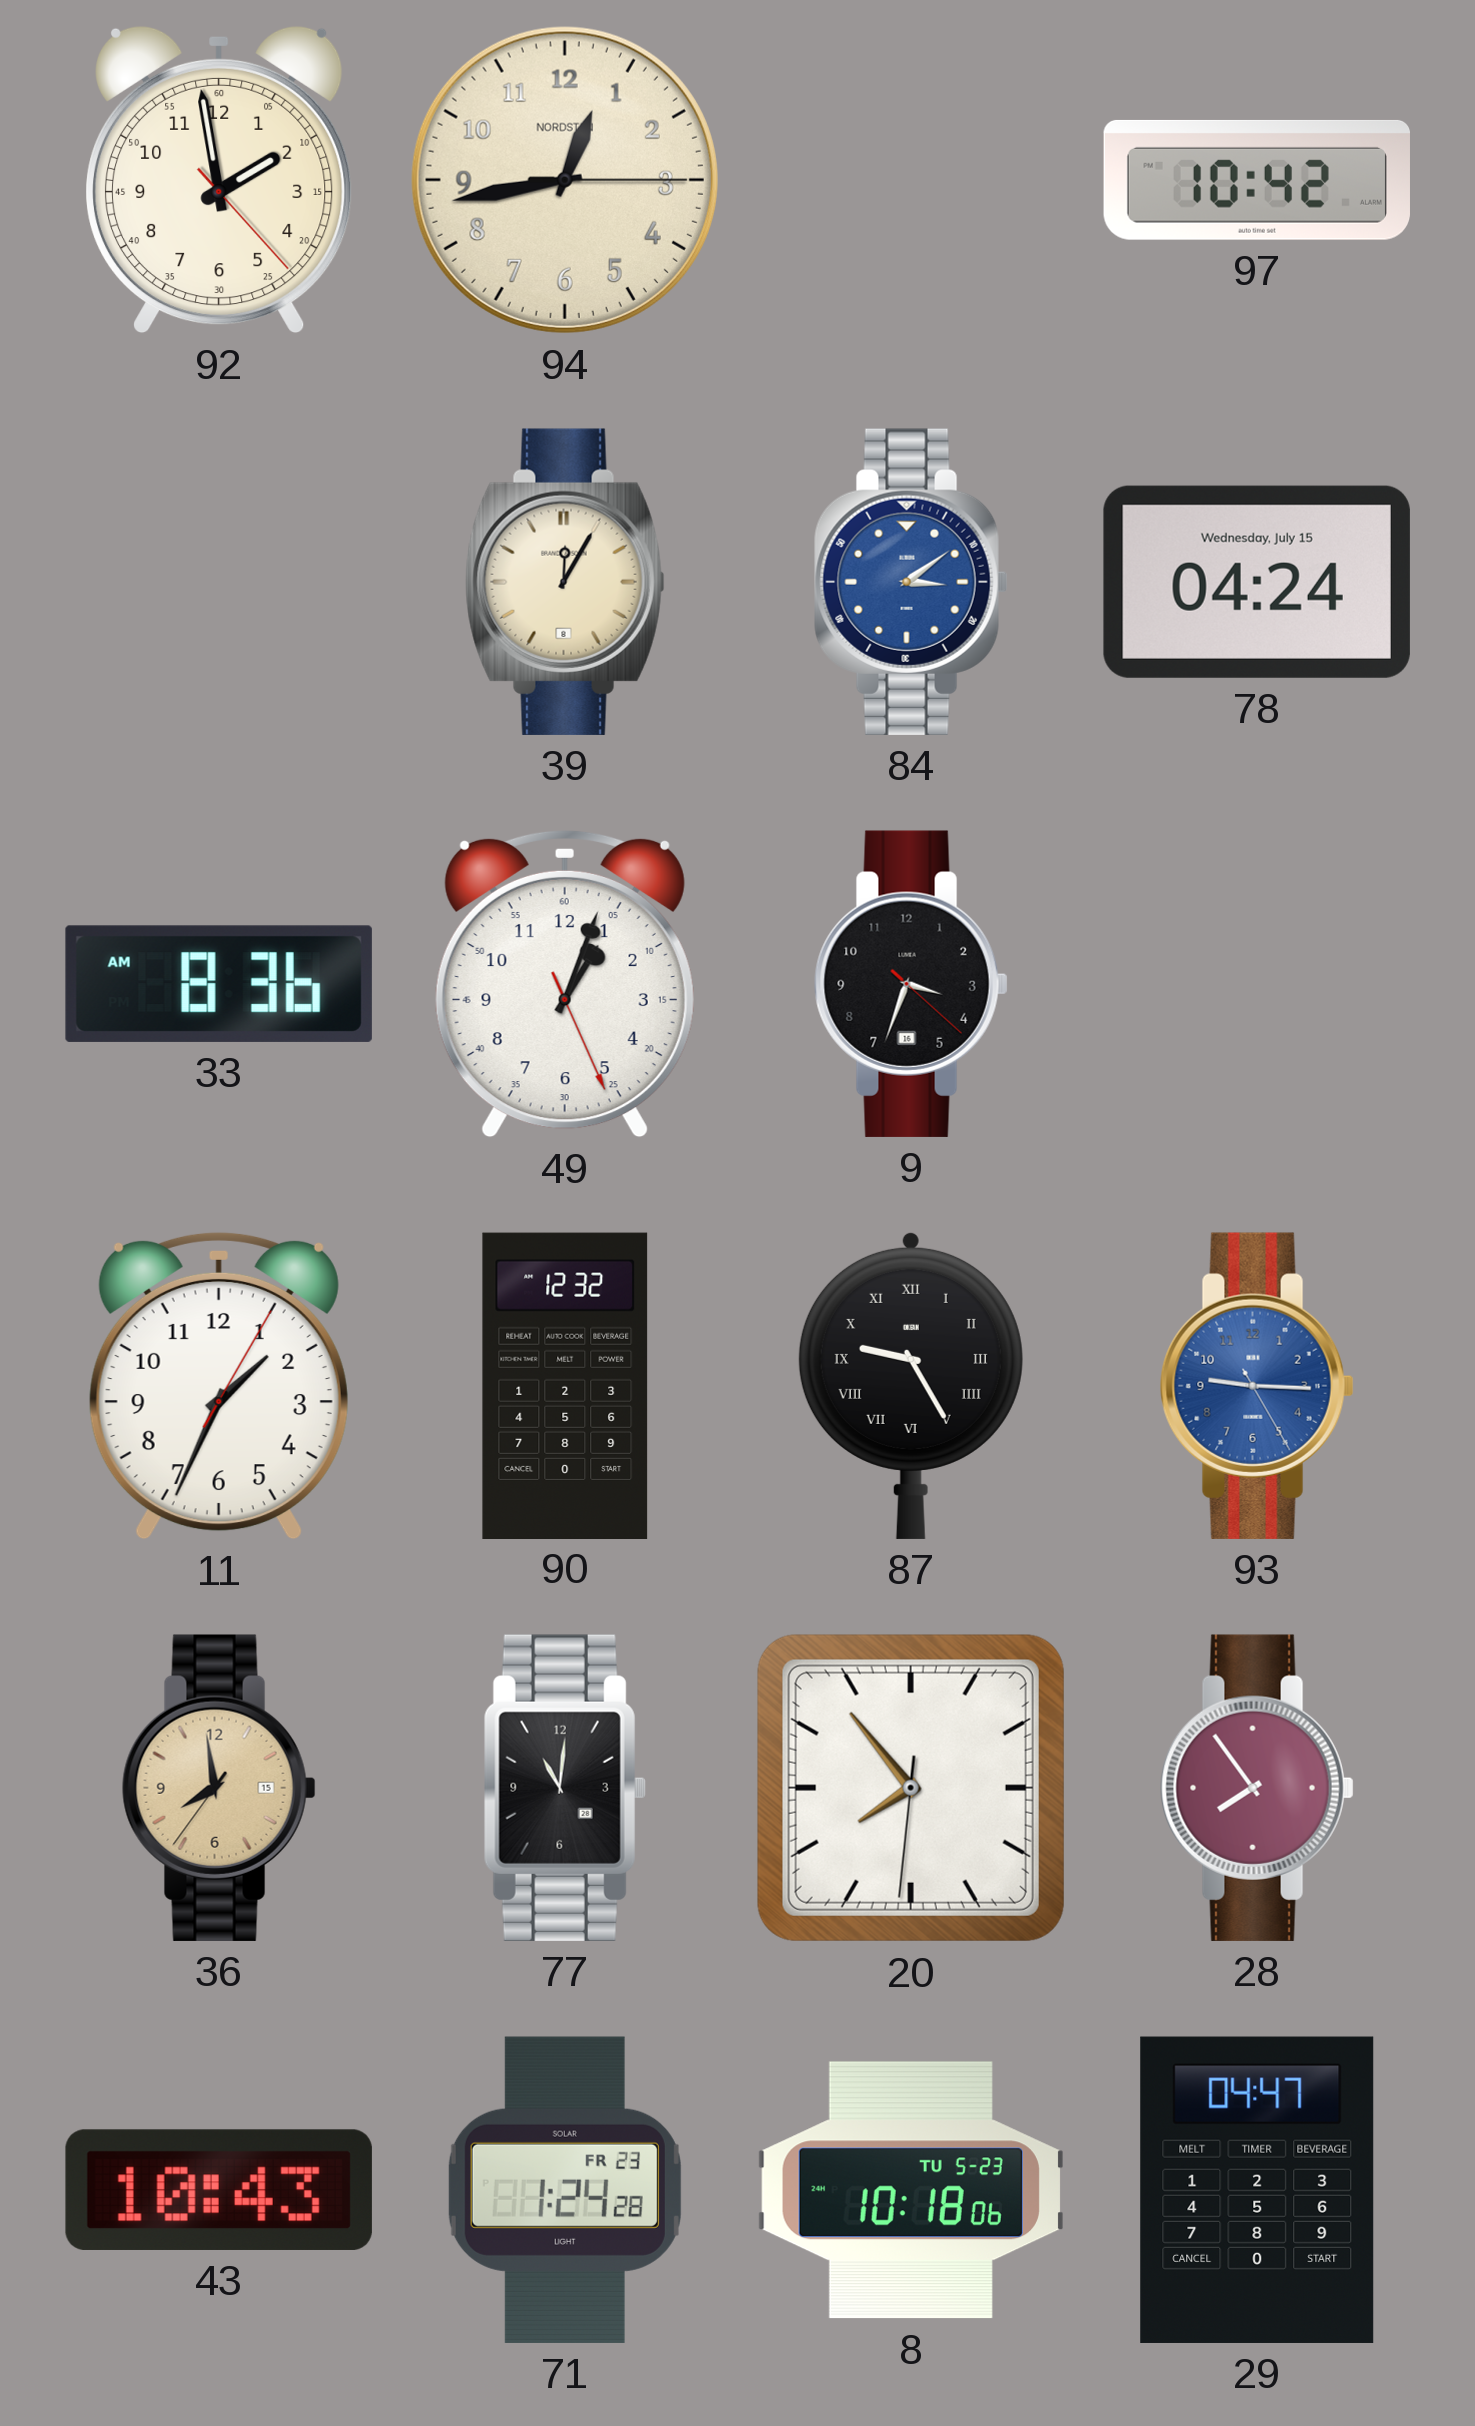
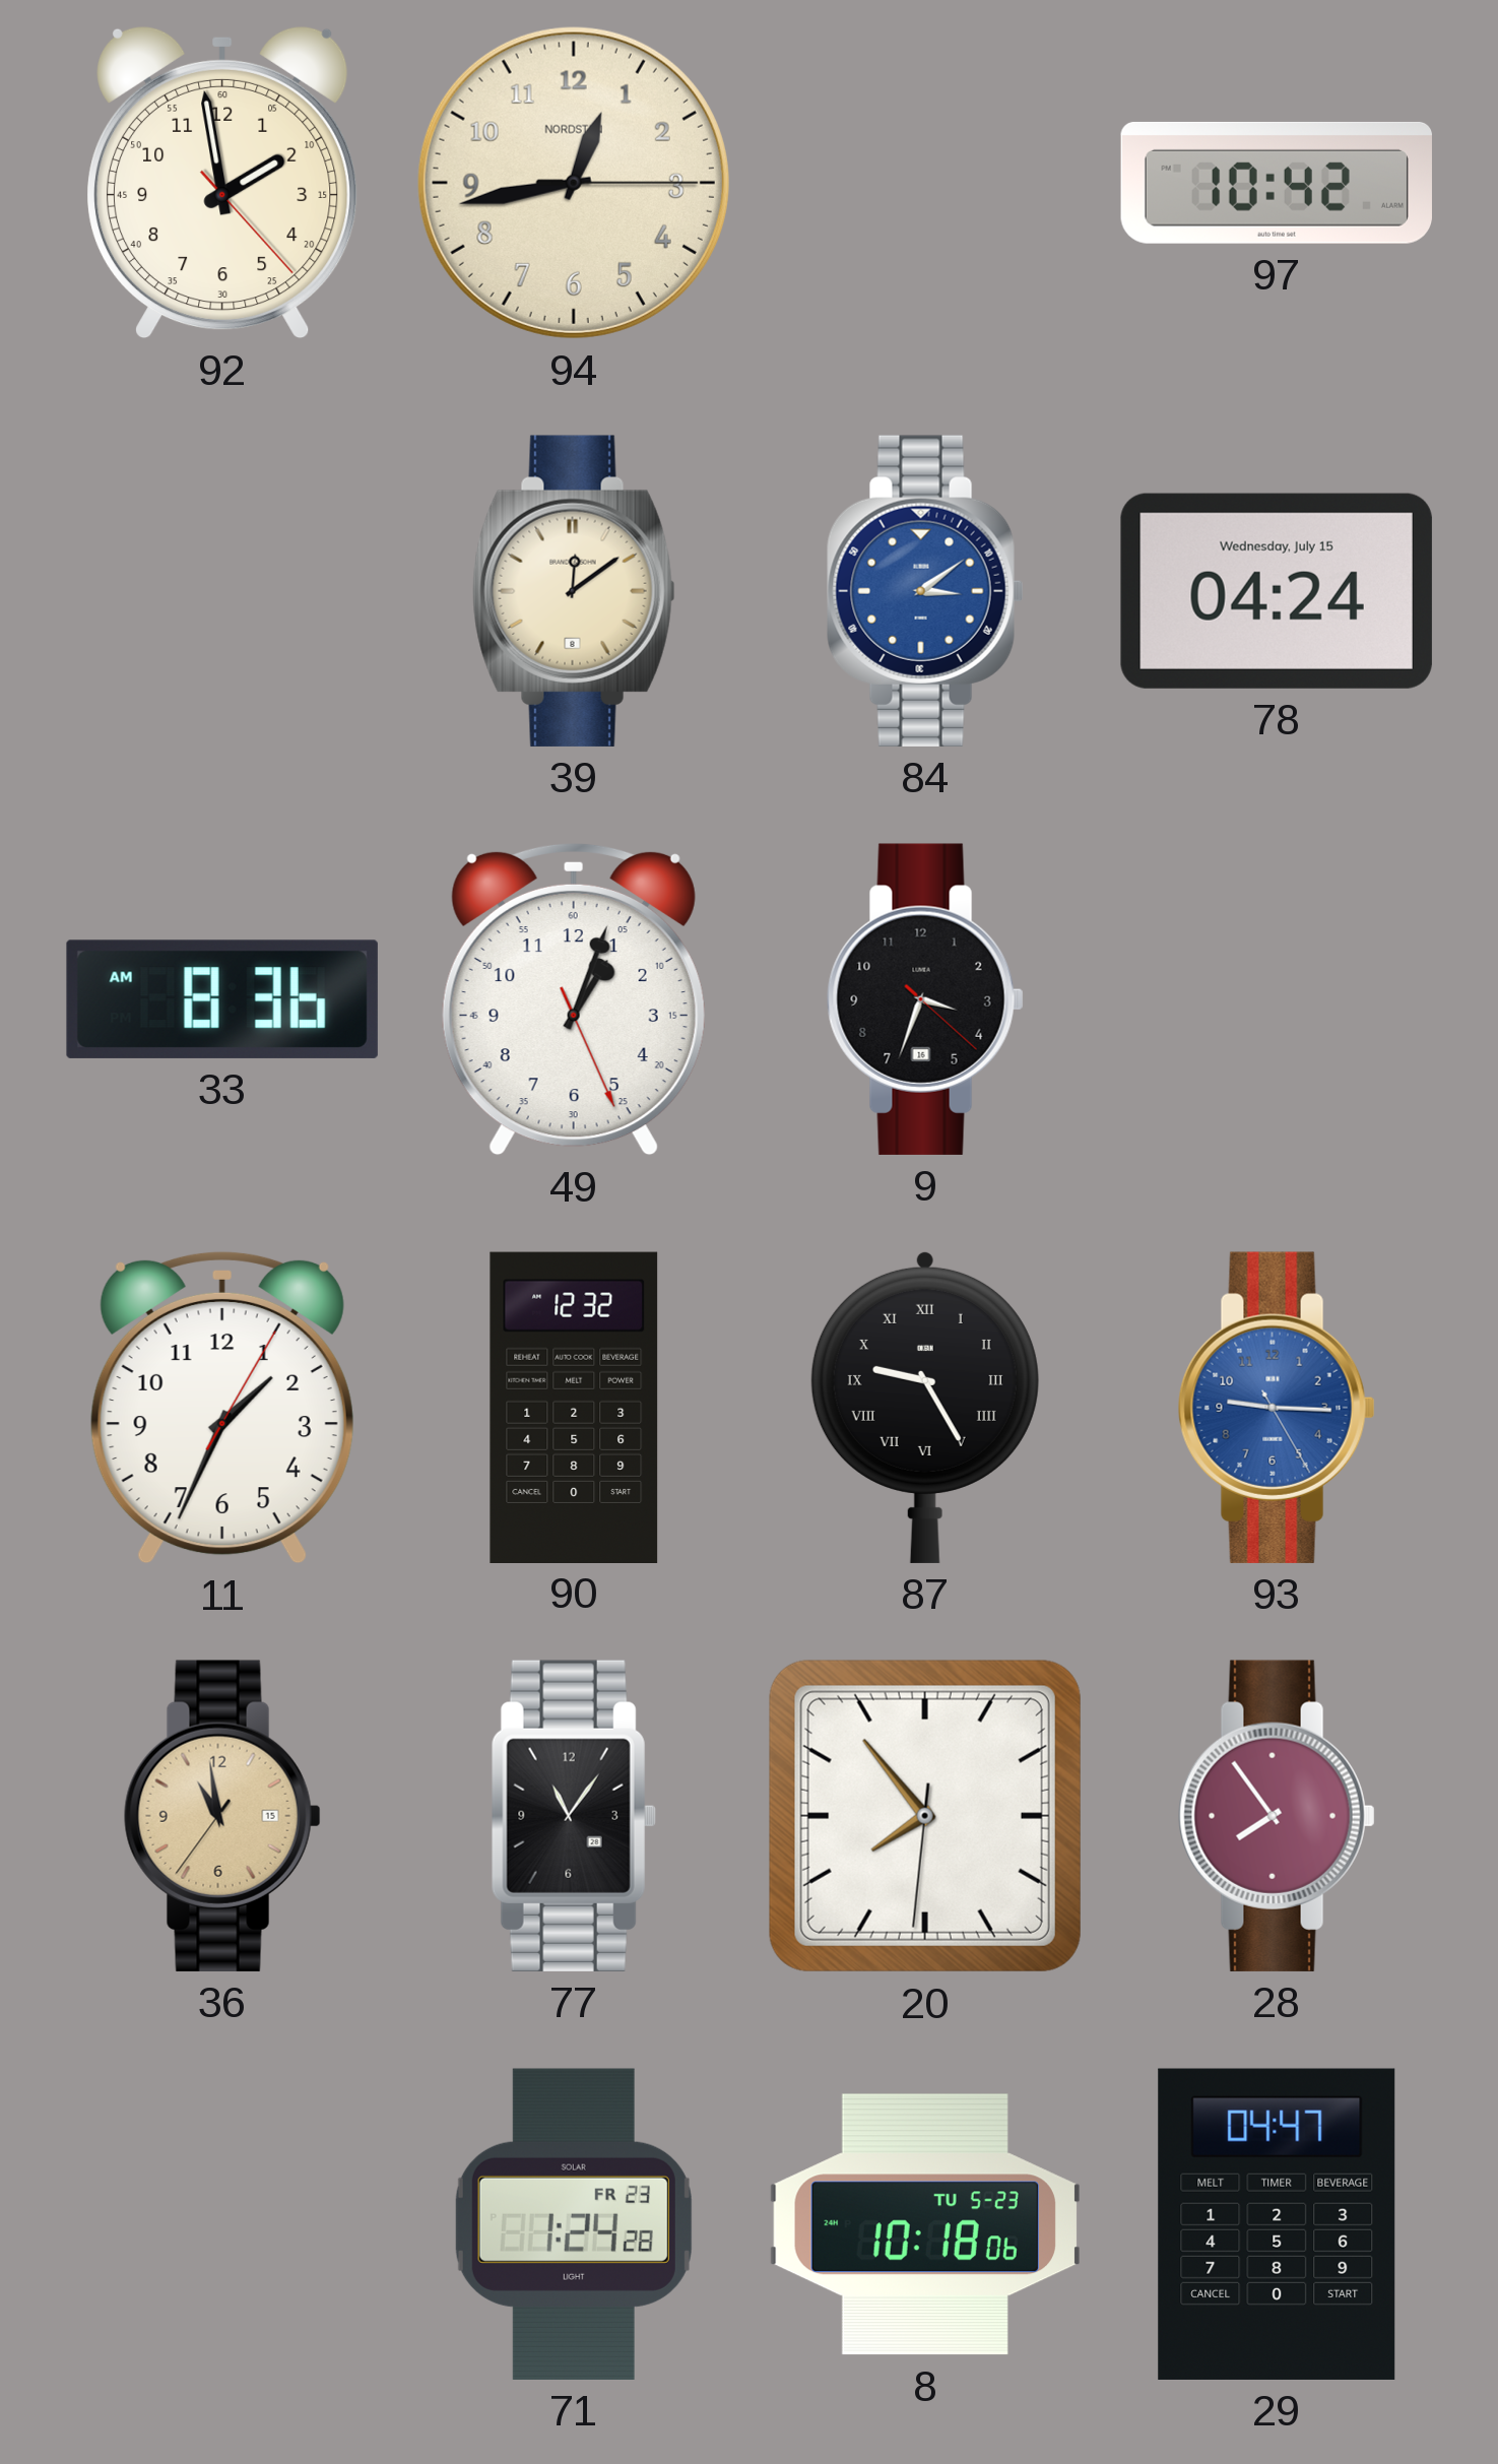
39: 12:05 -> 12:09 (574, 591)
36: 7:58 -> 10:58 (222, 1816)
77: 11:01 -> 11:06 (574, 1816)
43: 10:43 -> none (219, 2190)
